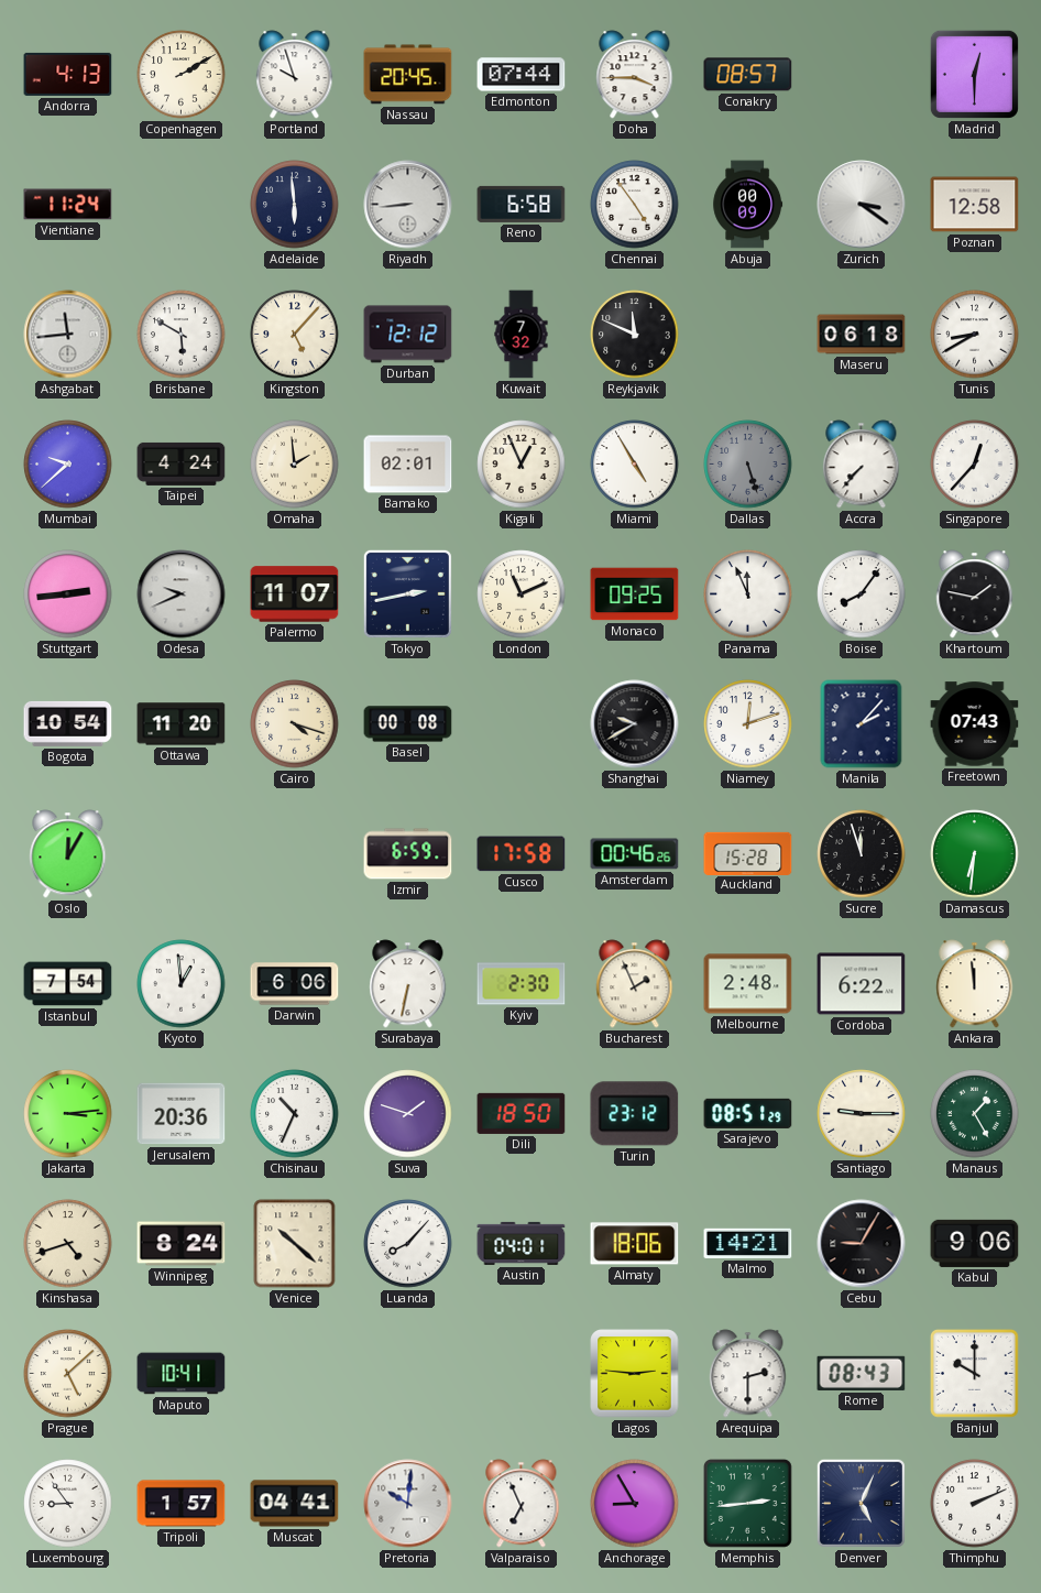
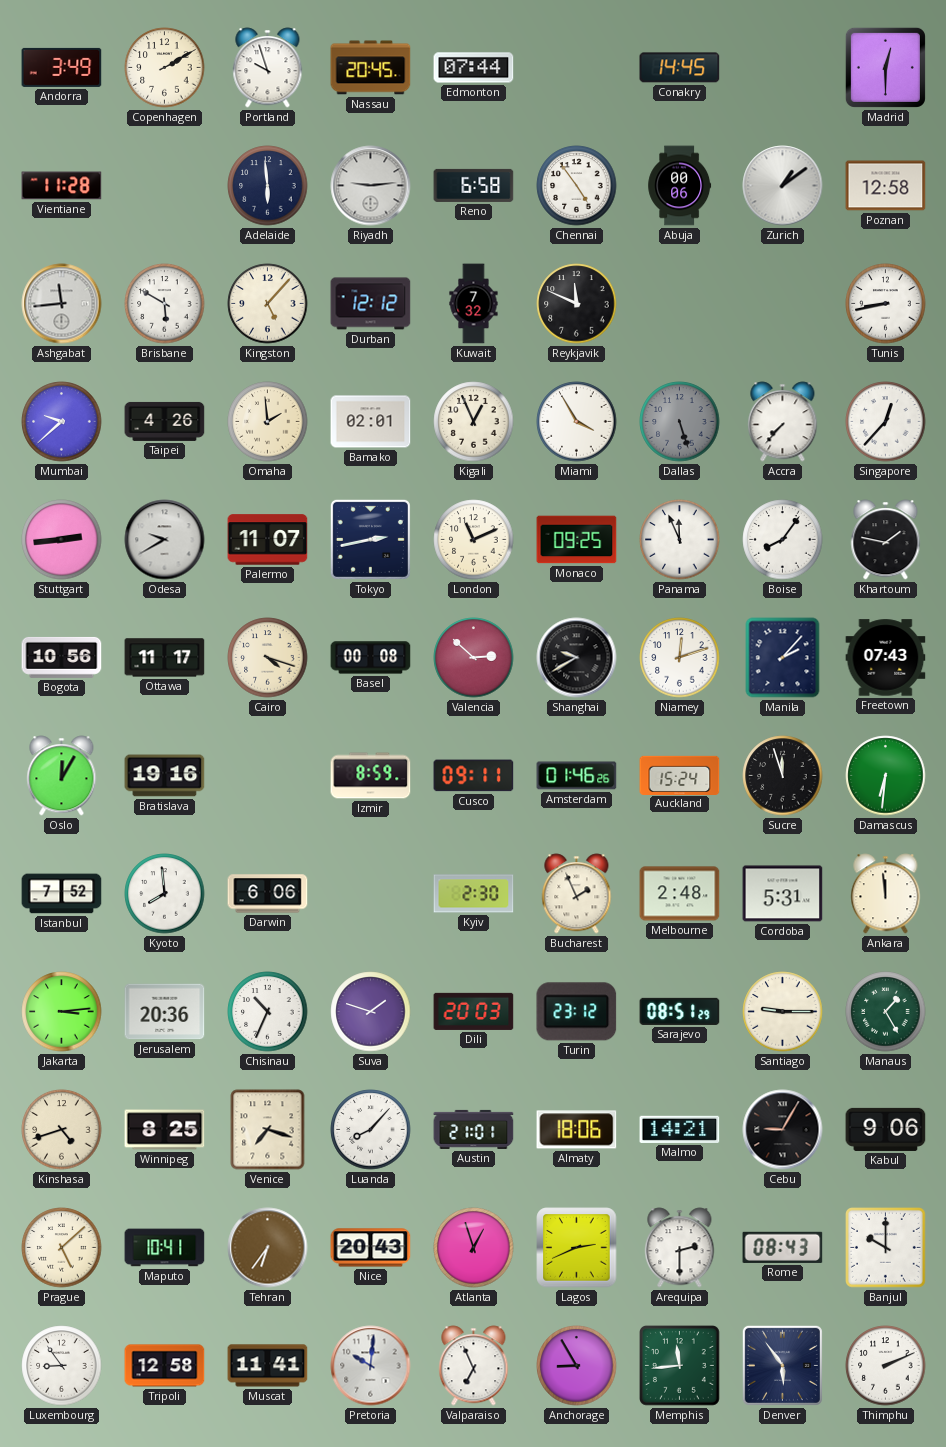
Andorra: 4:13 -> 3:49 (62, 67)
Doha: 3:45 -> none (635, 75)
Conakry: 08:57 -> 14:45 (680, 68)
Vientiane: 11:24 -> 11:28 (62, 186)
Riyadh: 8:44 -> 9:14 (371, 186)
Abuja: 00:09 -> 00:06 (680, 186)
Zurich: 3:21 -> 1:09 (783, 186)
Maseru: 06:18 -> none (862, 335)
Tunis: 8:40 -> 8:43 (886, 304)
Taipei: 4:24 -> 4:26 (165, 421)
Miami: 4:55 -> 3:55 (577, 422)
Odesa: 9:41 -> 9:40 (165, 540)
Bogota: 10:54 -> 10:56 (62, 657)
Ottawa: 11:20 -> 11:17 (165, 658)
Valencia: none -> 2:52 (474, 658)
Bratislava: none -> 19:16 (165, 776)
Izmir: 6:59 -> 8:59 (371, 776)
Cusco: 17:58 -> 09:11 (474, 776)
Amsterdam: 00:46 -> 01:46 (577, 776)
Auckland: 15:28 -> 15:24 (680, 775)
Istanbul: 7:54 -> 7:52 (62, 894)
Kyoto: 12:59 -> 7:59 (165, 894)
Surabaya: 6:32 -> none (408, 984)
Cordoba: 6:22 -> 5:31 (783, 894)
Dili: 18:50 -> 20:03 (474, 1011)
Winnipeg: 8:24 -> 8:25 (165, 1130)
Venice: 10:22 -> 7:18 (268, 1130)
Austin: 04:01 -> 21:01 (474, 1129)
Tehran: none -> 6:36 (268, 1248)
Nice: none -> 20:43 (371, 1248)
Atlanta: none -> 12:57 (474, 1248)
Lagos: 2:46 -> 2:41 (577, 1248)
Tripoli: 1:57 -> 12:58 (165, 1366)
Muscat: 04:41 -> 11:41 (268, 1366)
Memphis: 2:44 -> 11:44 (680, 1366)
Denver: 5:04 -> 5:54 (782, 1365)
